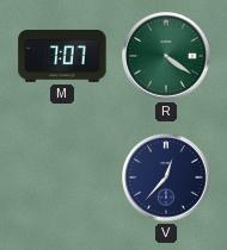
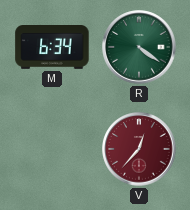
M: 7:07 -> 6:34 (52, 48)
V dial: navy -> burgundy (139, 149)
